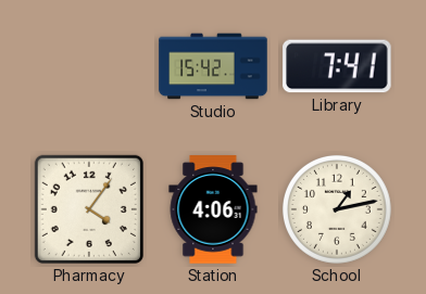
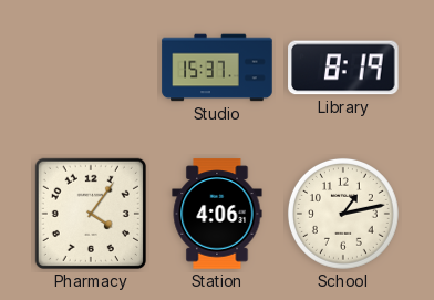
Studio: 15:42 -> 15:37 (217, 68)
Library: 7:41 -> 8:19 (343, 68)
